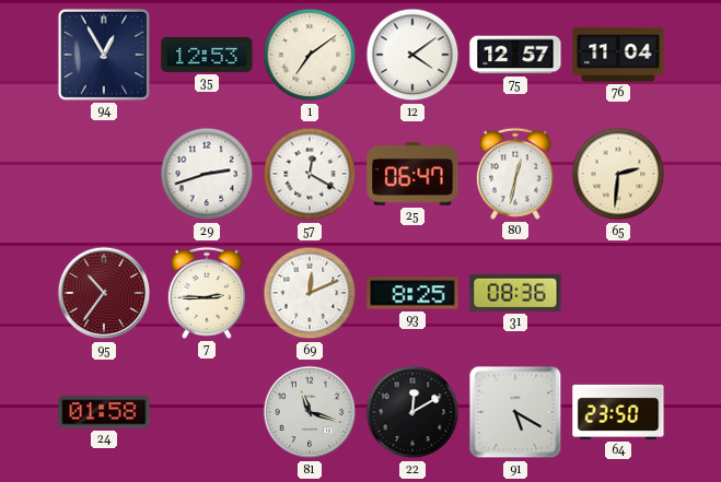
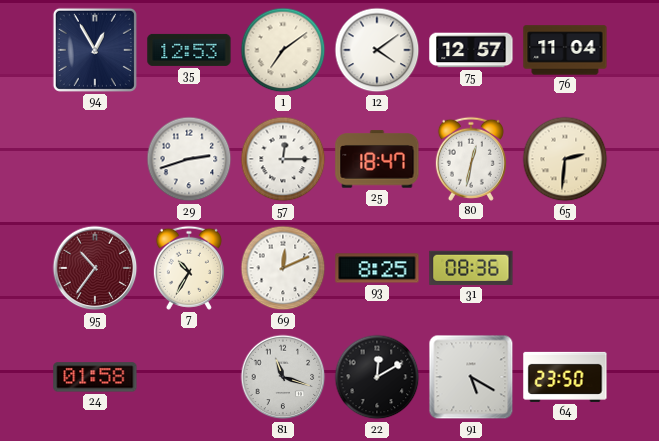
57: 12:20 -> 12:15 (283, 159)
25: 06:47 -> 18:47 (377, 159)
7: 2:45 -> 10:35 (189, 268)
